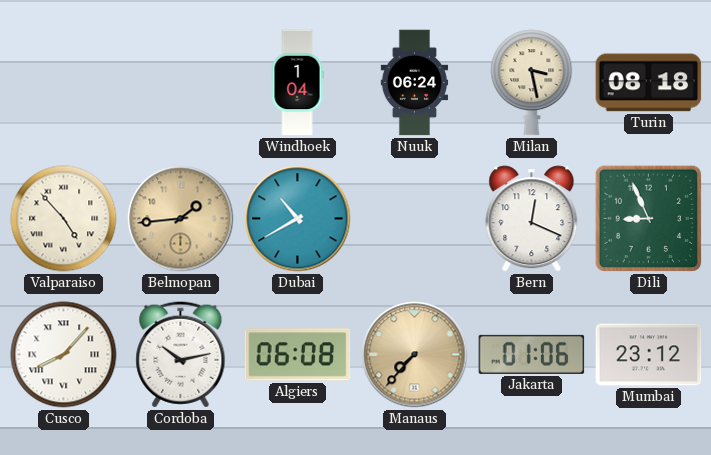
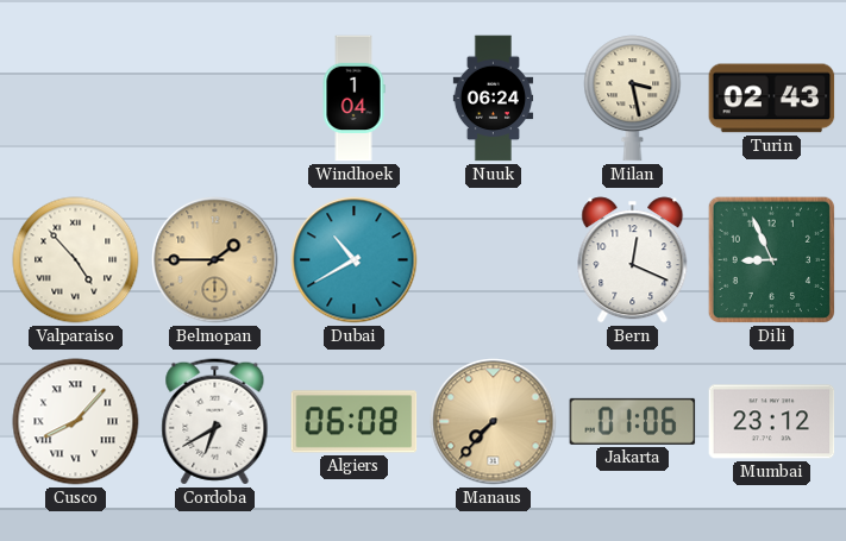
Turin: 08:18 -> 02:43 (772, 99)
Belmopan: 1:44 -> 1:45 (215, 260)
Cordoba: 10:13 -> 6:40 (215, 422)
